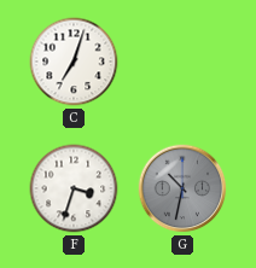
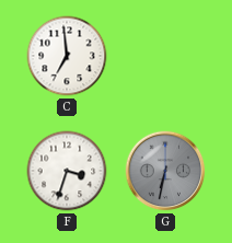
C: 7:03 -> 6:59 (67, 56)
G: 10:32 -> 6:32 (165, 171)
